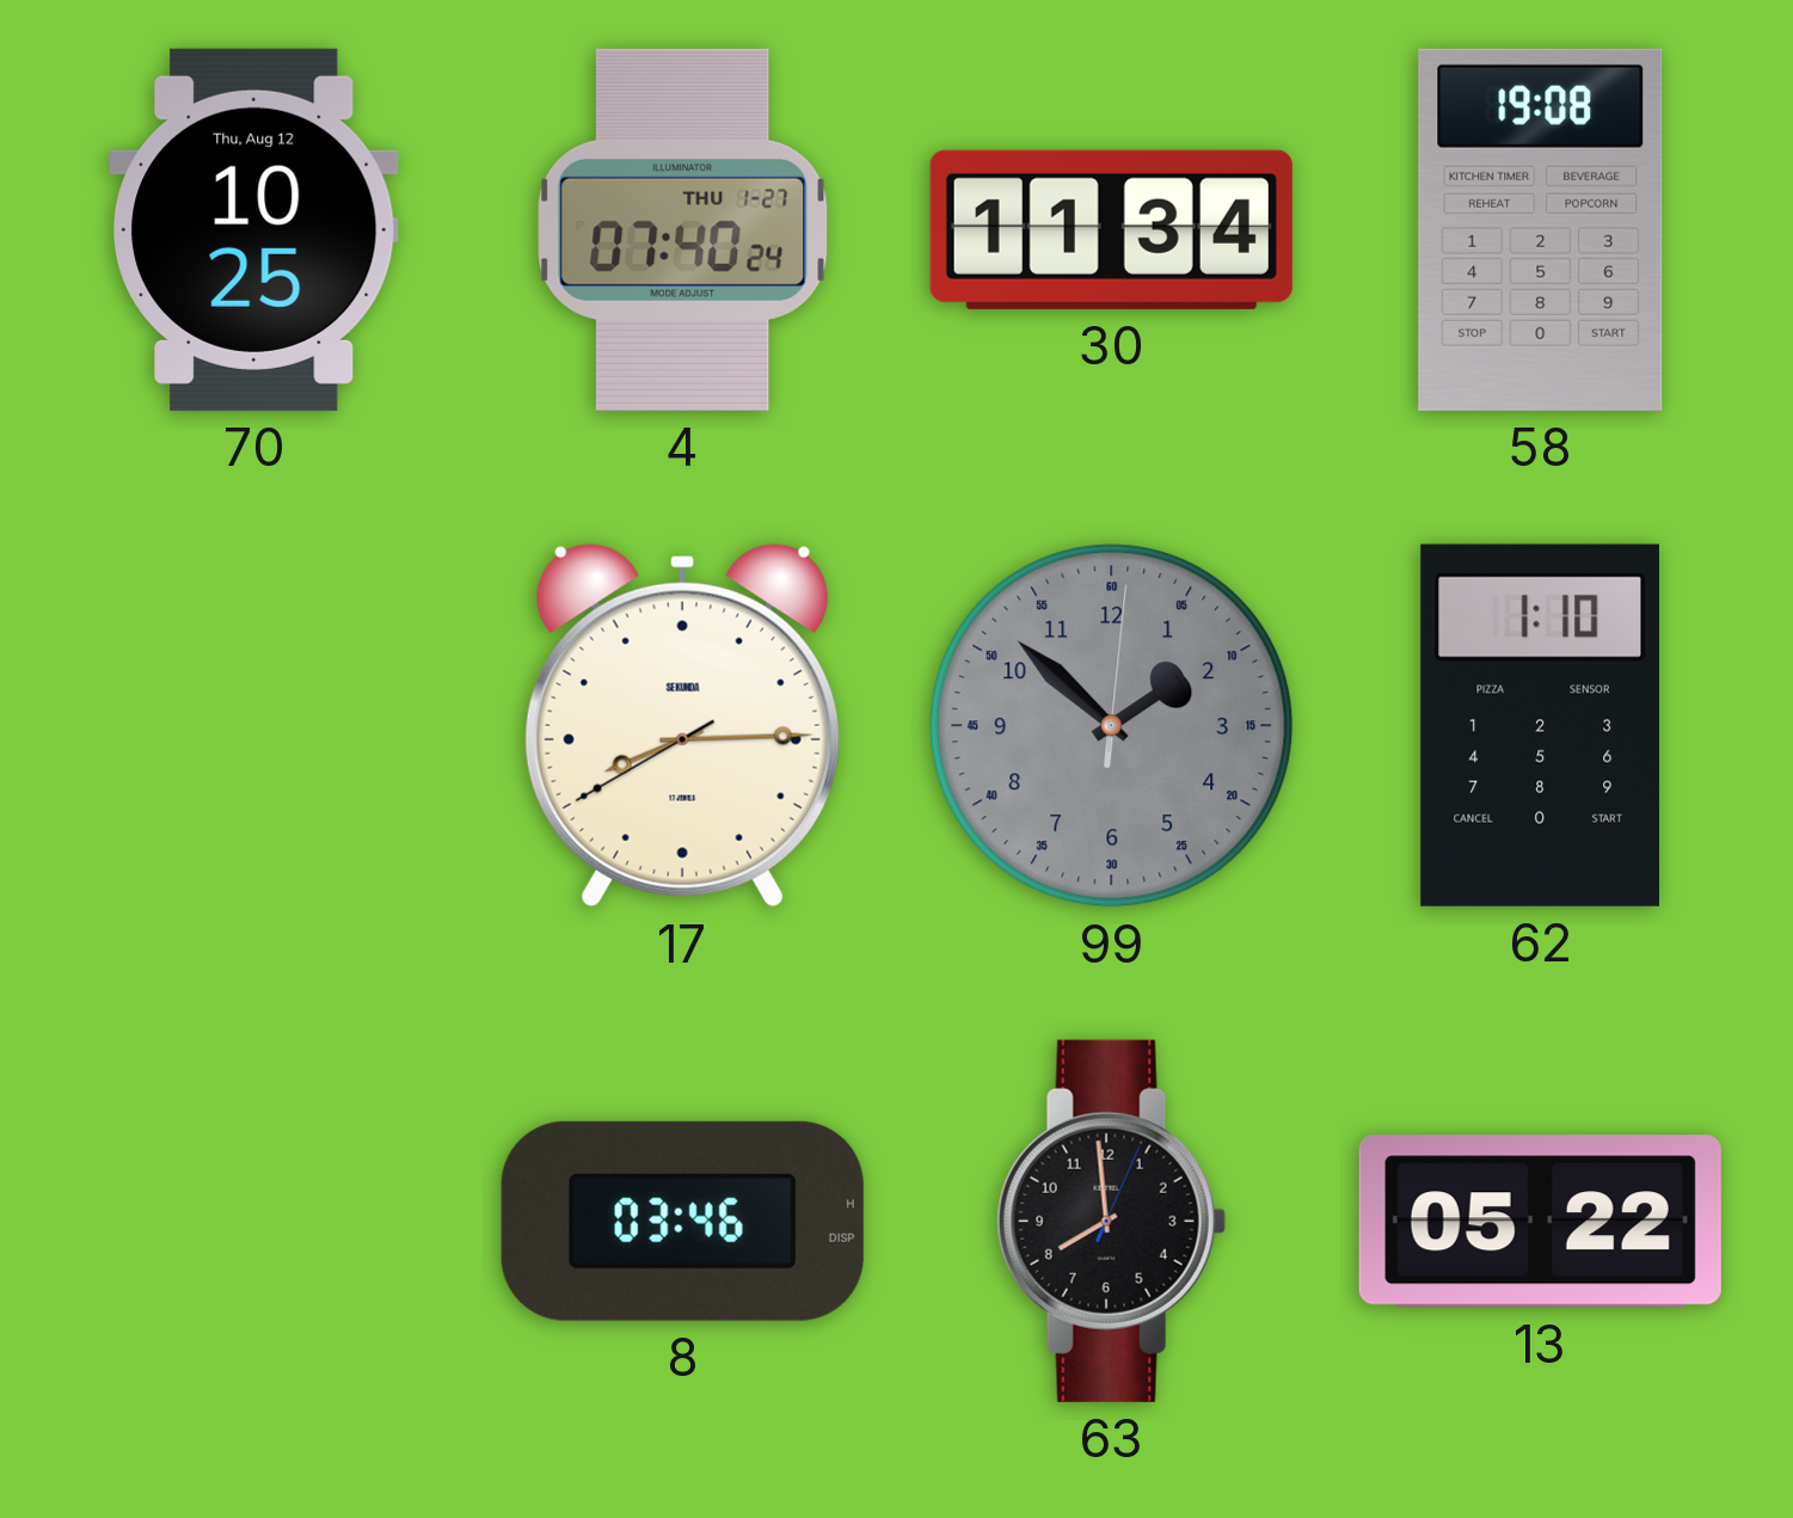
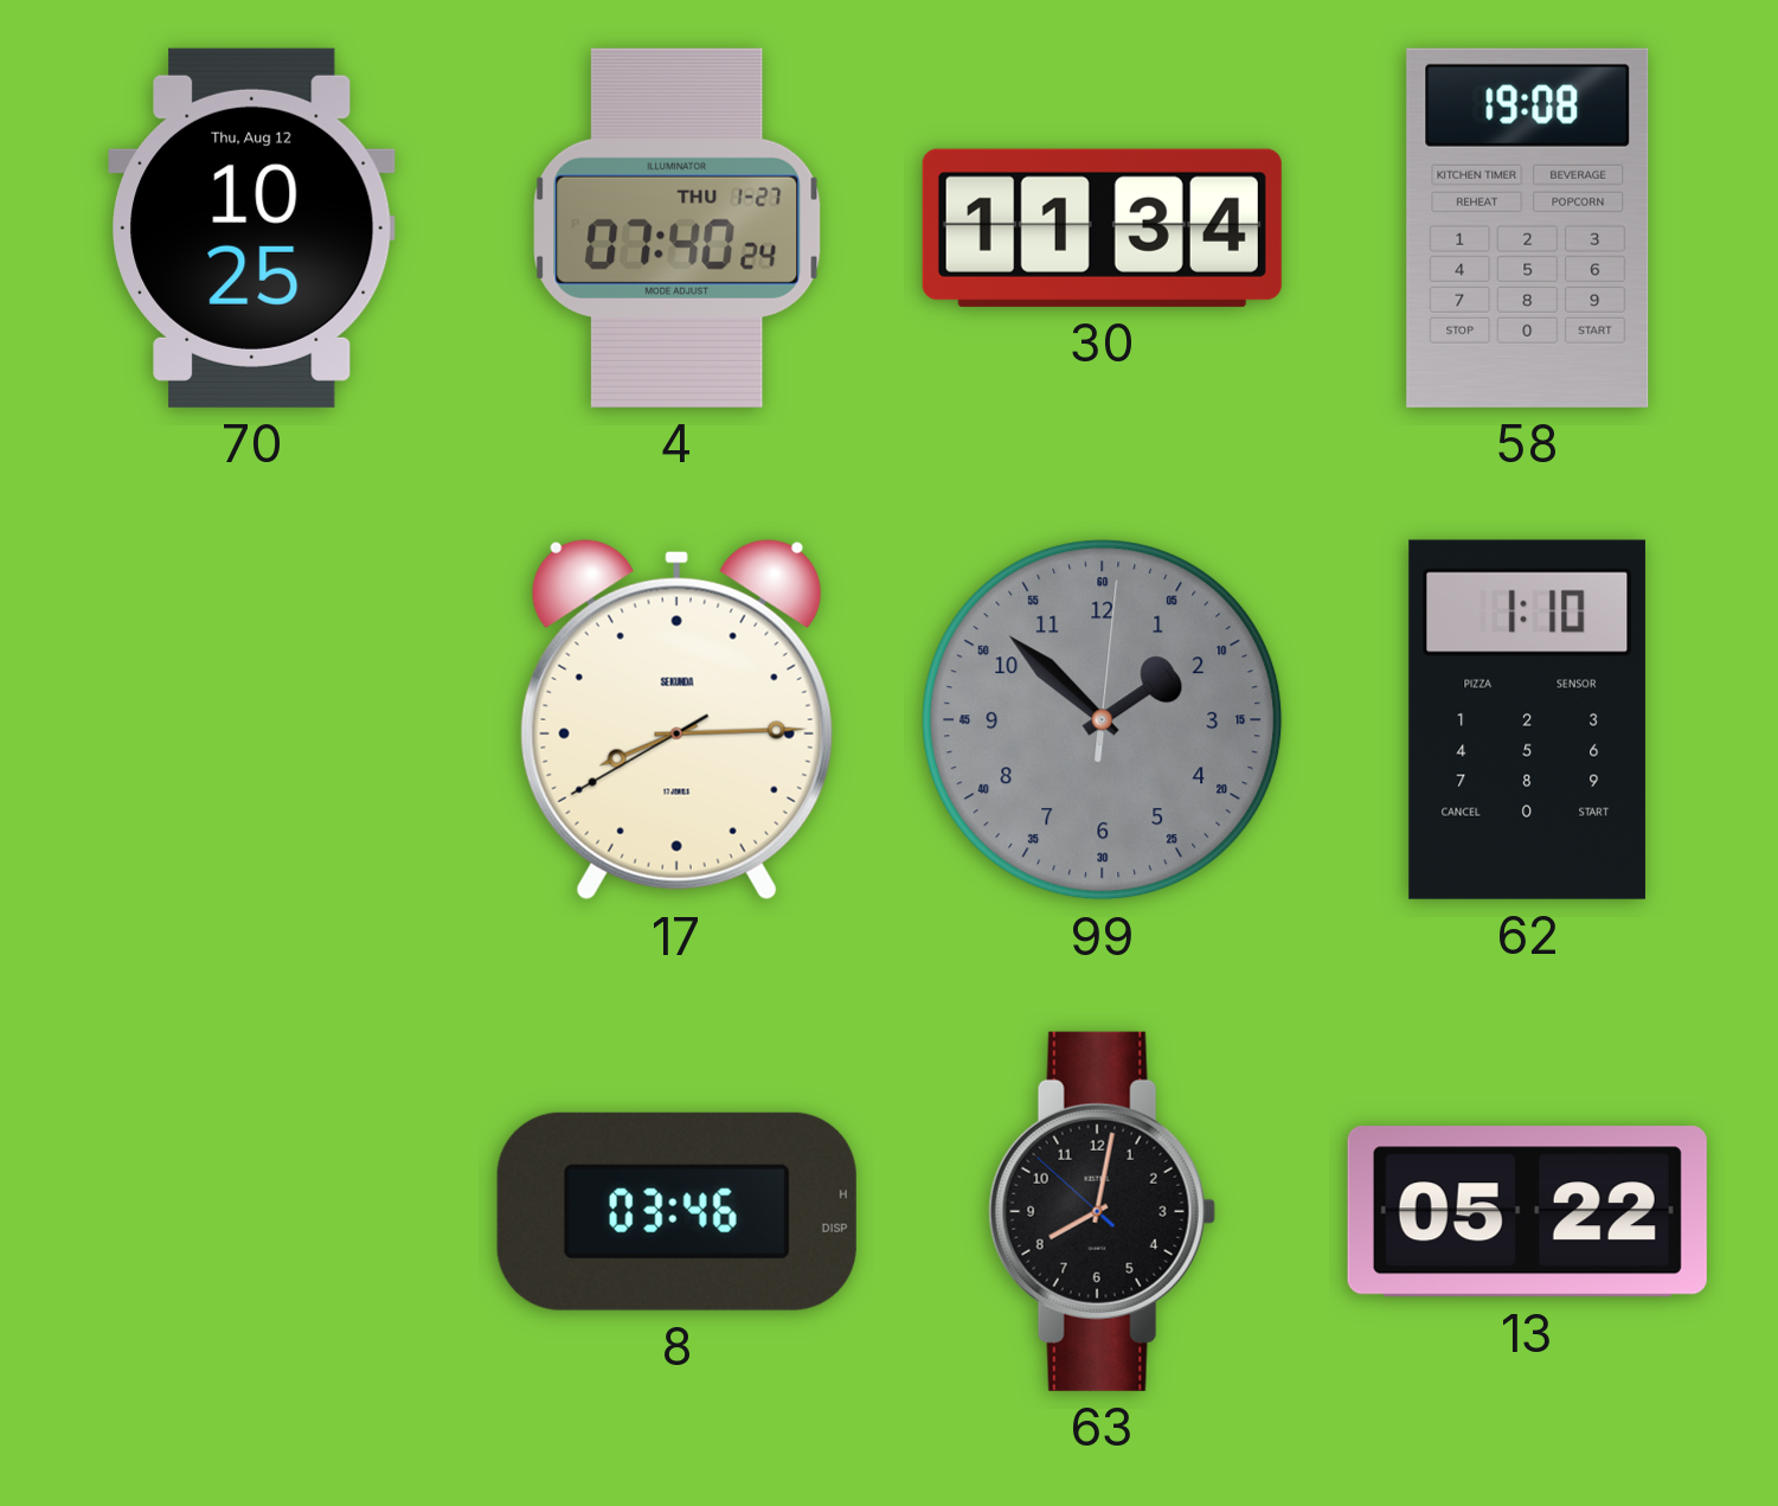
63: 7:59 -> 8:01 (1102, 1211)
